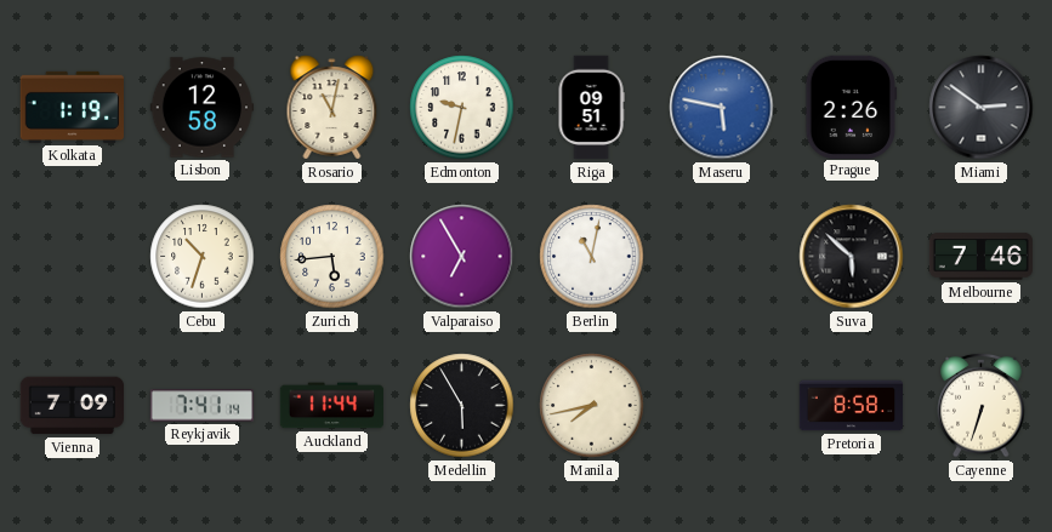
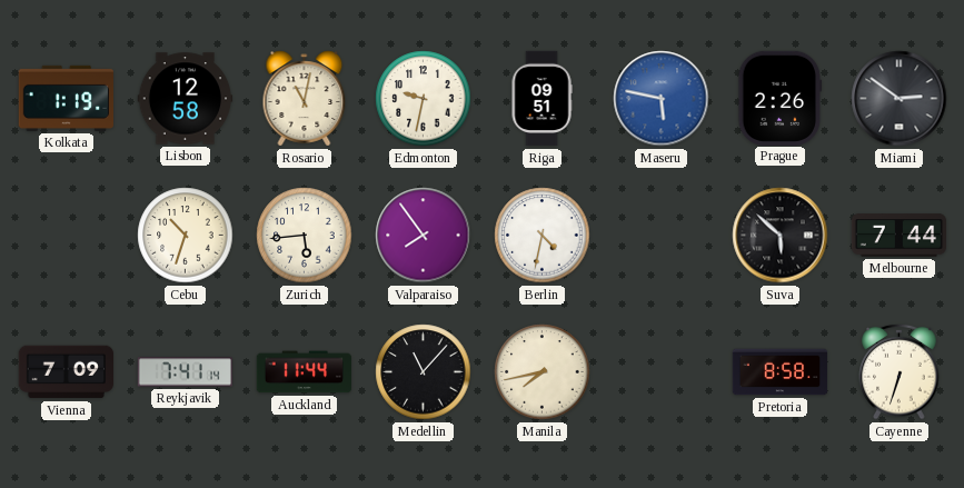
Valparaiso: 6:55 -> 7:54 (424, 236)
Berlin: 11:02 -> 4:32 (543, 236)
Melbourne: 7:46 -> 7:44 (900, 236)
Medellin: 5:55 -> 11:07 (424, 372)
